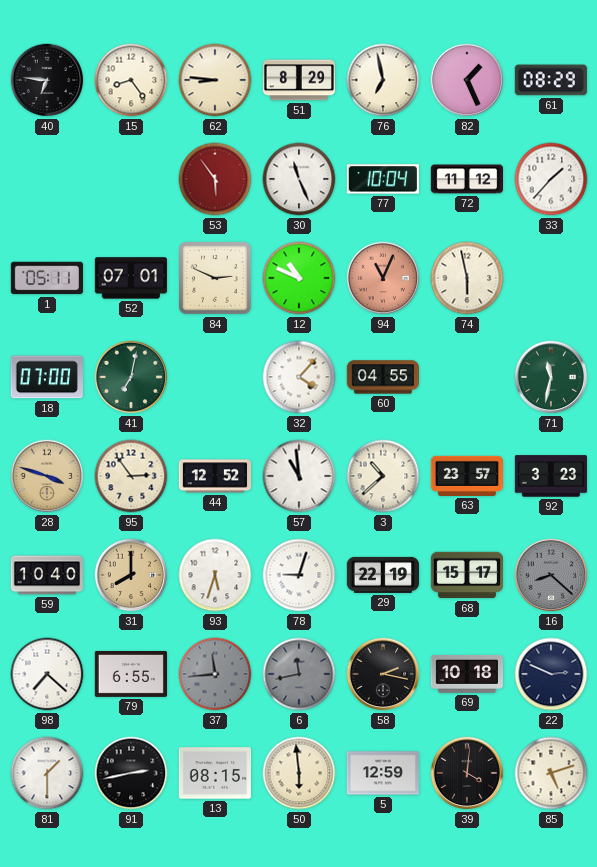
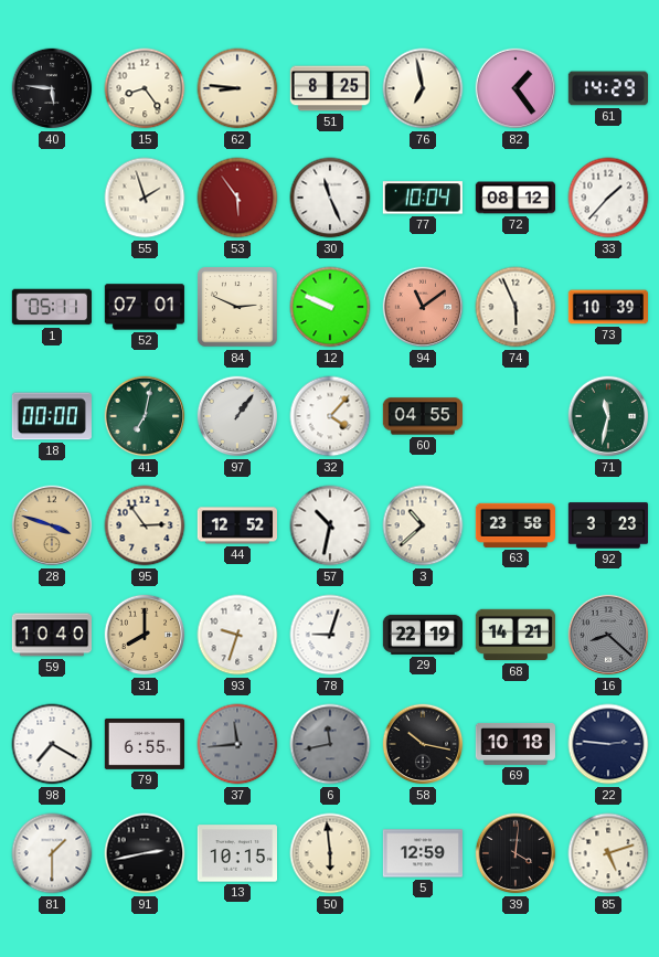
40: 6:46 -> 5:46 (52, 88)
51: 8:29 -> 8:25 (329, 88)
82: 1:26 -> 1:24 (515, 88)
61: 08:29 -> 14:29 (608, 88)
55: none -> 1:57 (145, 198)
72: 11:12 -> 08:12 (515, 198)
12: 10:49 -> 9:49 (330, 307)
94: 11:04 -> 11:09 (423, 307)
74: 5:58 -> 5:56 (515, 307)
73: none -> 10:39 (607, 307)
18: 07:00 -> 00:00 (52, 416)
97: none -> 1:06 (237, 416)
57: 10:59 -> 10:32 (330, 525)
63: 23:57 -> 23:58 (514, 525)
93: 5:33 -> 9:33 (237, 635)
68: 15:17 -> 14:21 (514, 635)
98: 7:22 -> 7:20 (52, 744)
58: 2:17 -> 10:17 (423, 744)
22: 2:49 -> 2:46 (608, 744)
13: 08:15 -> 10:15 (236, 853)
